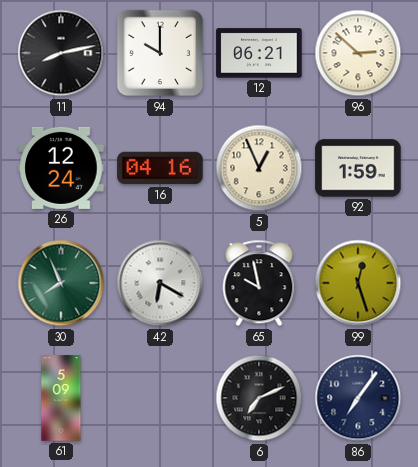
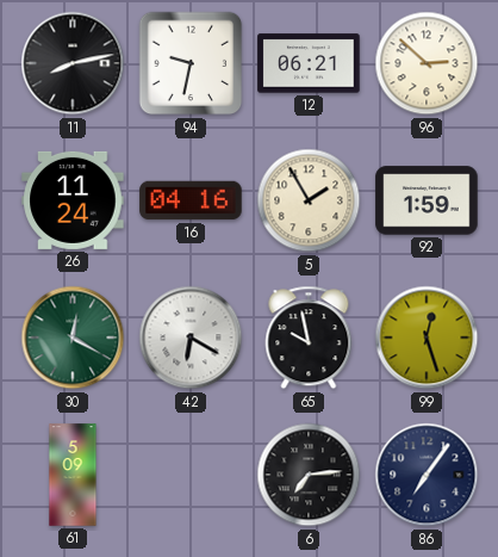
94: 10:00 -> 9:32 (191, 63)
26: 12:24 -> 11:24 (73, 200)
5: 12:56 -> 1:55 (309, 200)
30: 7:56 -> 12:20 (73, 338)
6: 7:11 -> 7:14 (309, 475)
